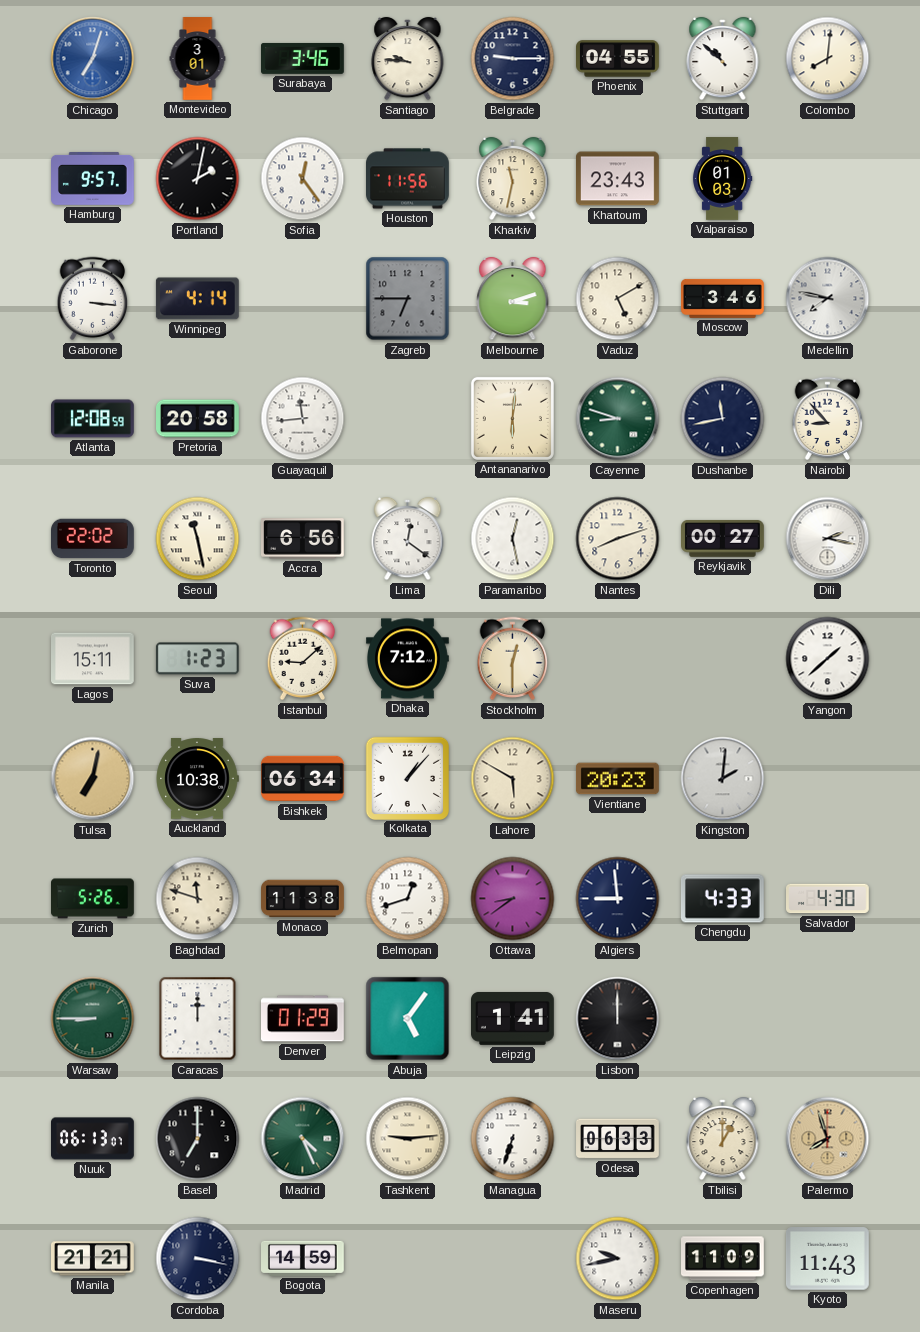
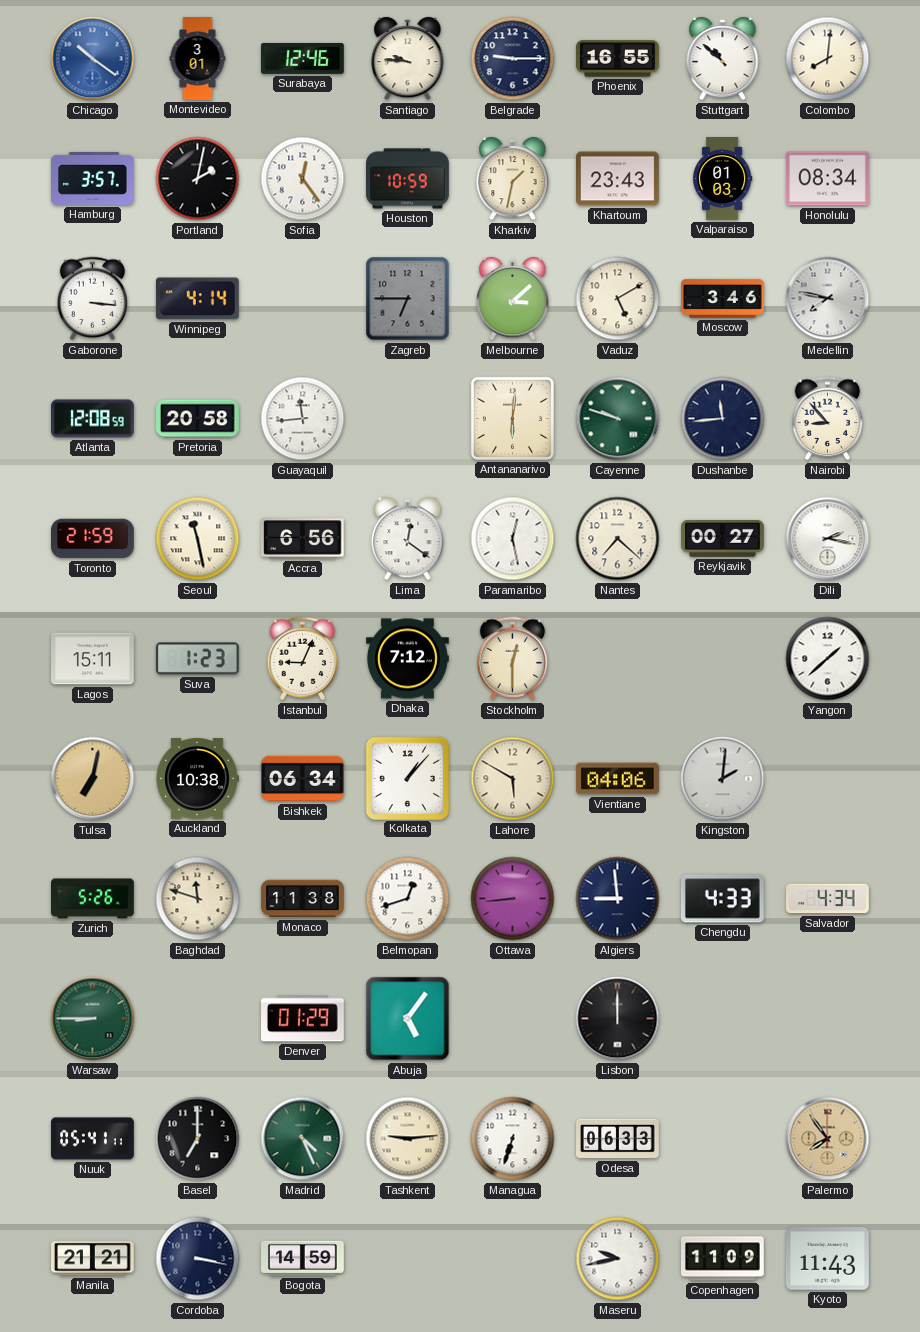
Chicago: 7:03 -> 10:21 (93, 59)
Surabaya: 3:46 -> 12:46 (303, 58)
Phoenix: 04:55 -> 16:55 (618, 59)
Hamburg: 9:57 -> 3:57 (93, 178)
Houston: 11:56 -> 10:59 (408, 179)
Kharkiv: 11:32 -> 1:32 (513, 179)
Honolulu: none -> 08:34 (827, 179)
Melbourne: 3:12 -> 3:08 (513, 299)
Cayenne: 8:48 -> 9:48 (618, 419)
Dushanbe: 11:43 -> 11:44 (723, 419)
Toronto: 22:02 -> 21:59 (93, 539)
Nantes: 8:12 -> 7:22 (618, 539)
Istanbul: 9:08 -> 9:04 (303, 659)
Vientiane: 20:23 -> 04:06 (618, 779)
Ottawa: 8:39 -> 8:44 (513, 899)
Salvador: 4:30 -> 4:34 (828, 899)
Caracas: 12:00 -> none (198, 1019)
Leipzig: 1:41 -> none (513, 1018)
Nuuk: 06:13 -> 05:41 (93, 1139)
Tbilisi: 1:00 -> none (723, 1139)
Palermo: 7:57 -> 7:54 (828, 1139)
